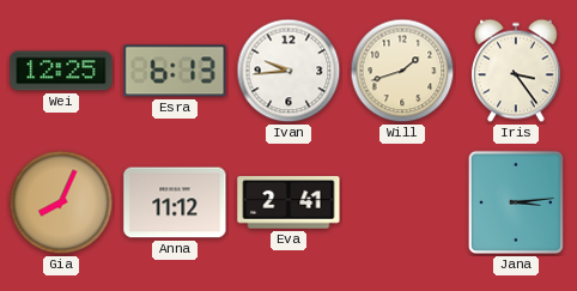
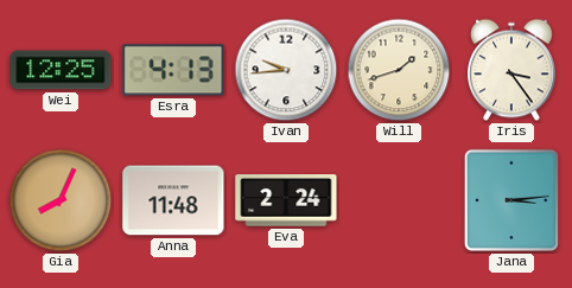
Esra: 6:13 -> 4:13 (173, 70)
Anna: 11:12 -> 11:48 (173, 200)
Eva: 2:41 -> 2:24 (286, 200)
